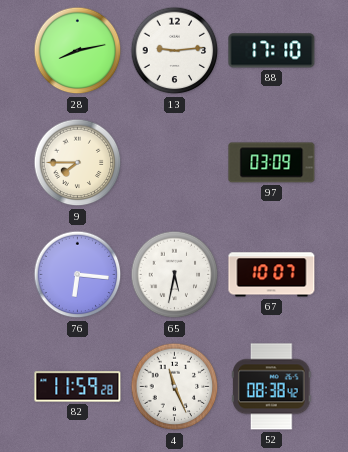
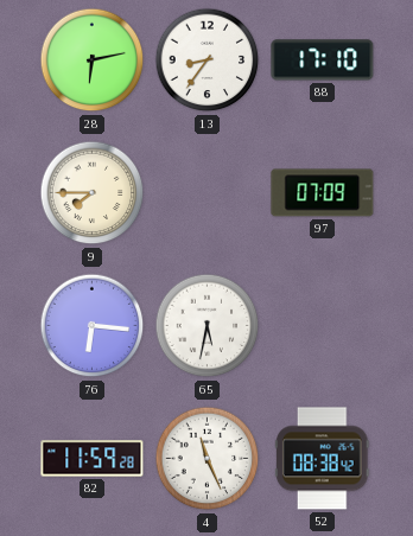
28: 8:13 -> 6:13 (93, 60)
13: 9:14 -> 8:36 (208, 60)
97: 03:09 -> 07:09 (323, 193)
67: 10:07 -> none (272, 275)
